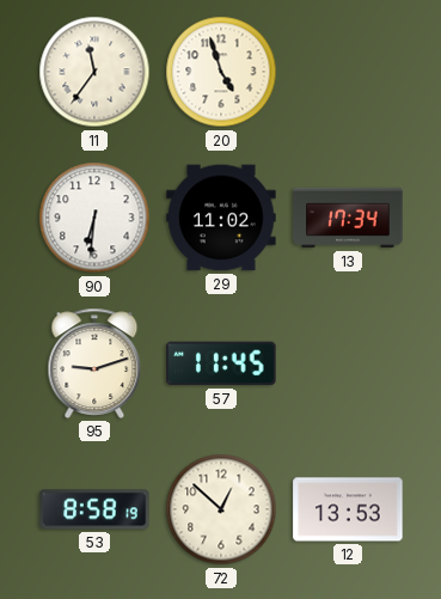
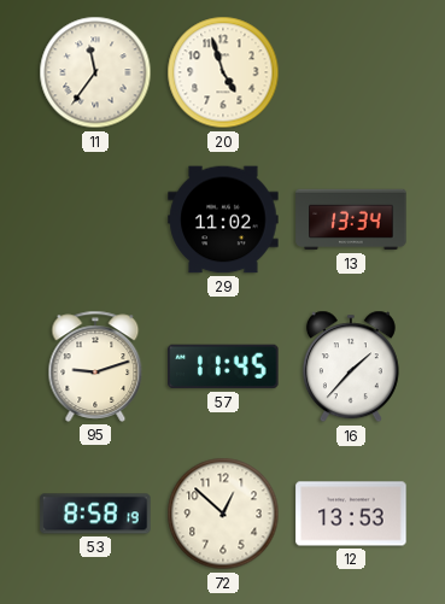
90: 6:31 -> none (94, 218)
13: 17:34 -> 13:34 (351, 219)
16: none -> 1:37 (351, 366)
